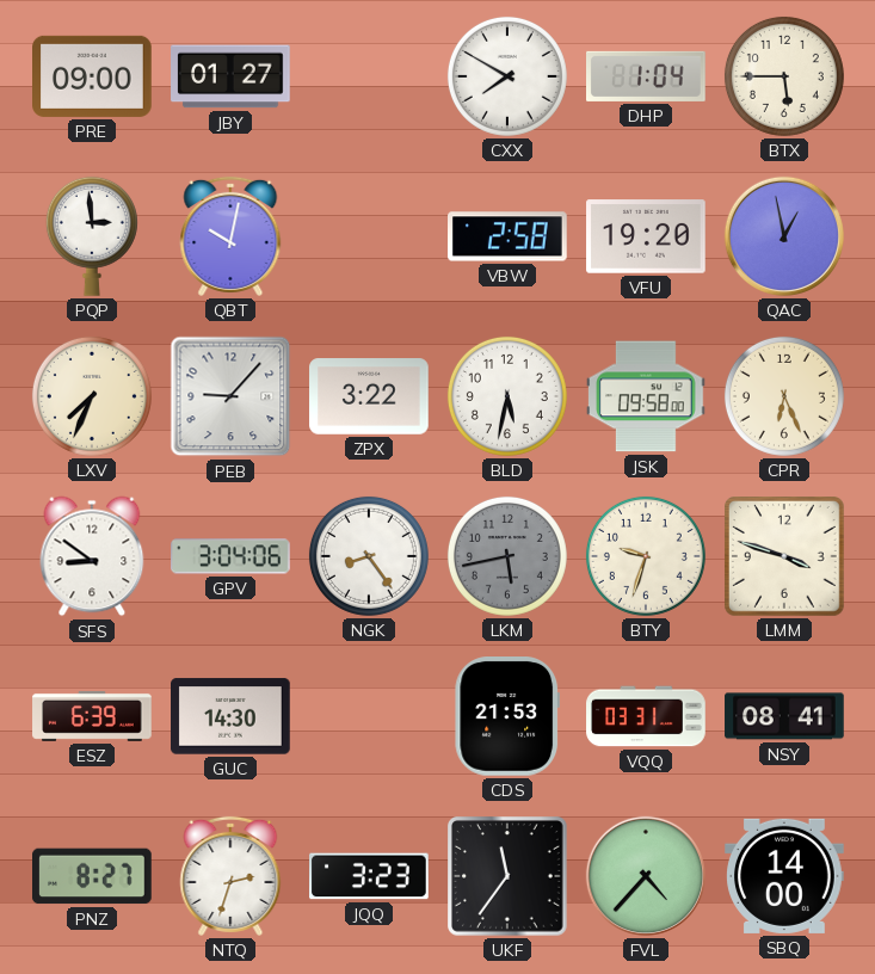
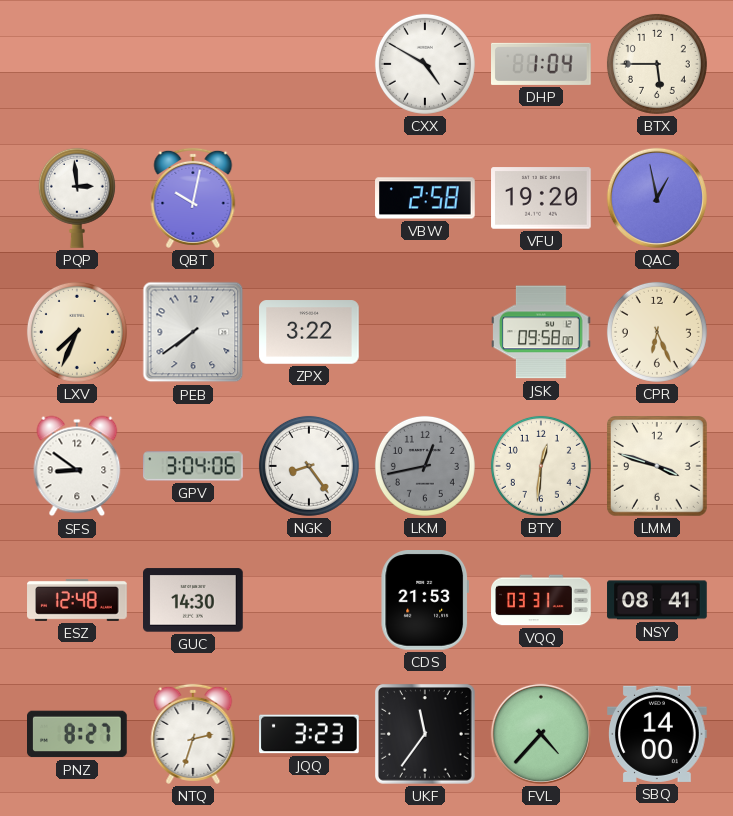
PRE: 09:00 -> none (92, 76)
JBY: 01:27 -> none (230, 76)
CXX: 7:50 -> 4:50 (425, 64)
PEB: 9:07 -> 7:39 (193, 332)
BLD: 5:32 -> none (507, 396)
LKM: 5:43 -> 12:43 (425, 466)
BTY: 9:33 -> 12:31 (541, 466)
ESZ: 6:39 -> 12:48 (77, 601)
